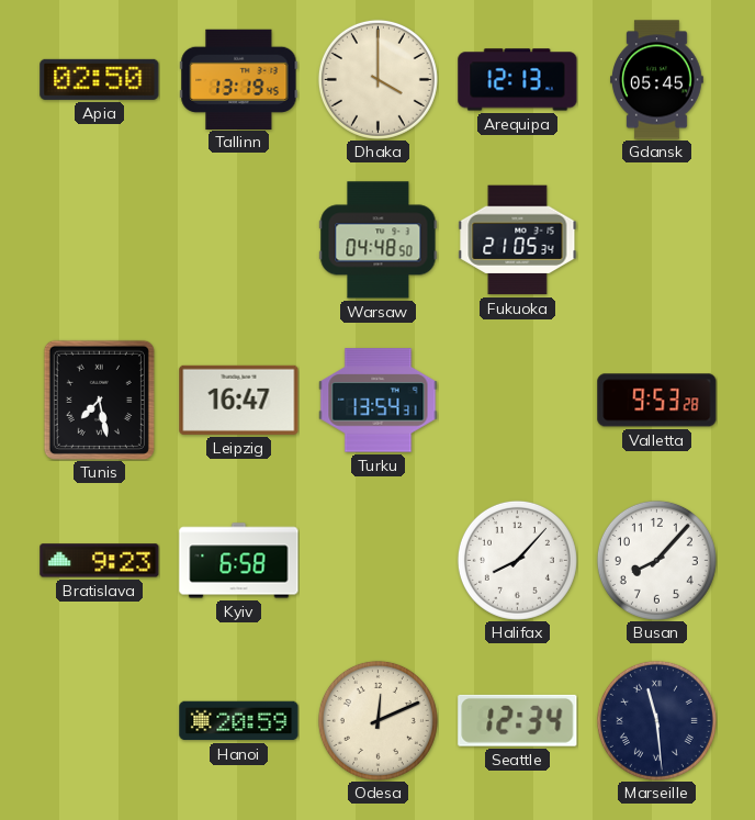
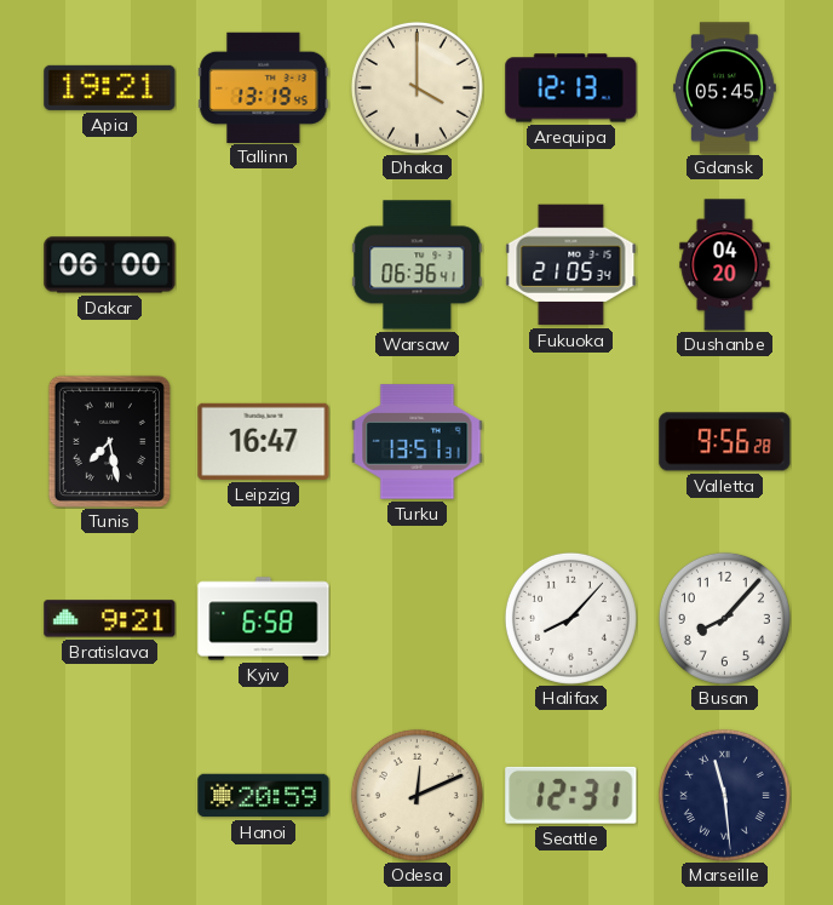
Apia: 02:50 -> 19:21 (110, 87)
Dakar: none -> 06:00 (110, 265)
Warsaw: 04:48 -> 06:36 (418, 265)
Dushanbe: none -> 04:20 (725, 265)
Turku: 13:54 -> 13:51 (418, 442)
Valletta: 9:53 -> 9:56 (725, 442)
Bratislava: 9:23 -> 9:21 (110, 619)
Seattle: 12:34 -> 12:31 (571, 795)
